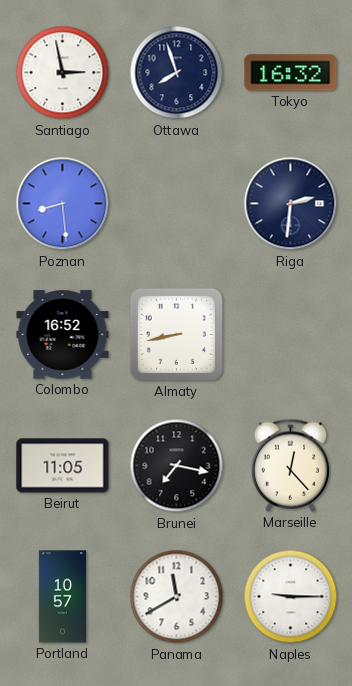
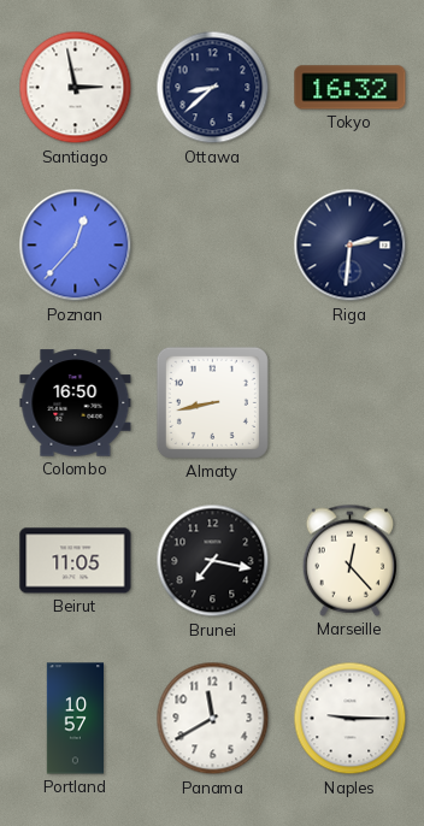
Ottawa: 7:57 -> 8:38 (213, 88)
Poznan: 8:29 -> 12:37 (76, 246)
Colombo: 16:52 -> 16:50 (76, 403)
